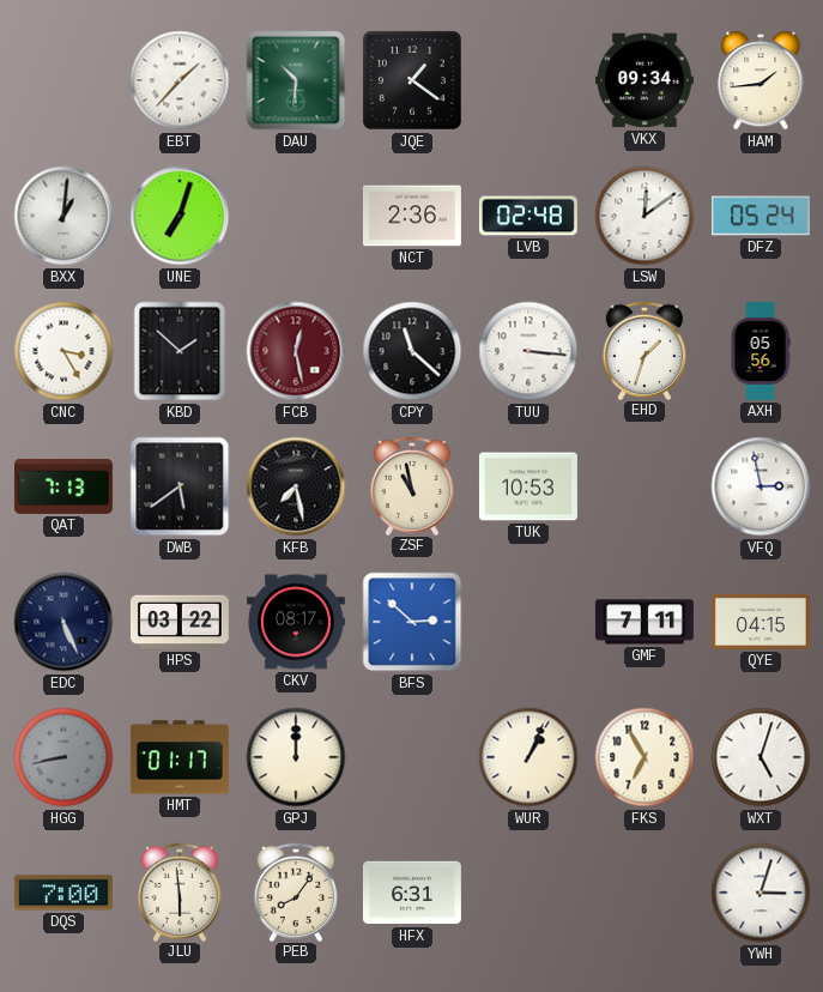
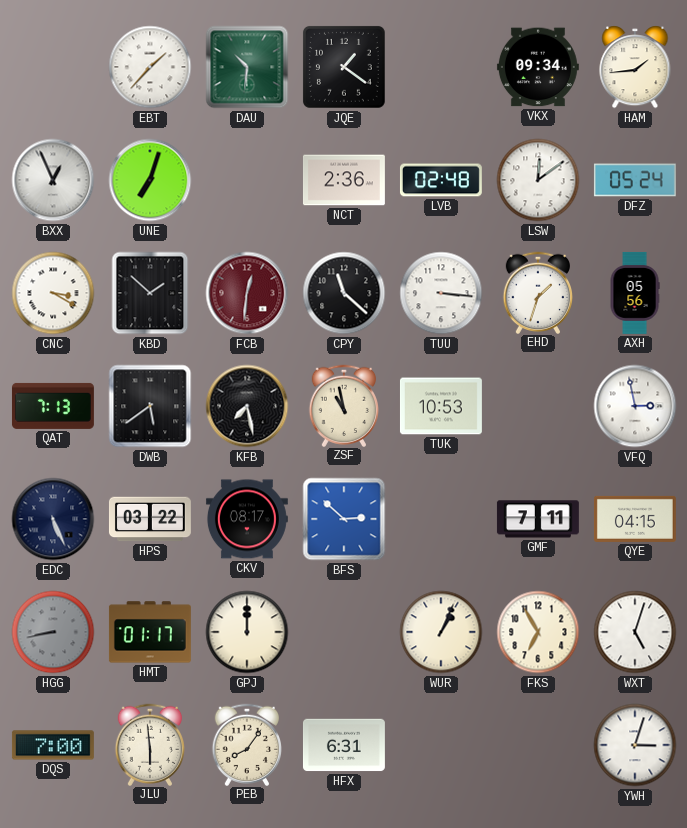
BXX: 1:01 -> 12:56 (53, 180)
CNC: 3:25 -> 3:20 (53, 293)
FCB: 12:28 -> 12:31 (247, 293)
